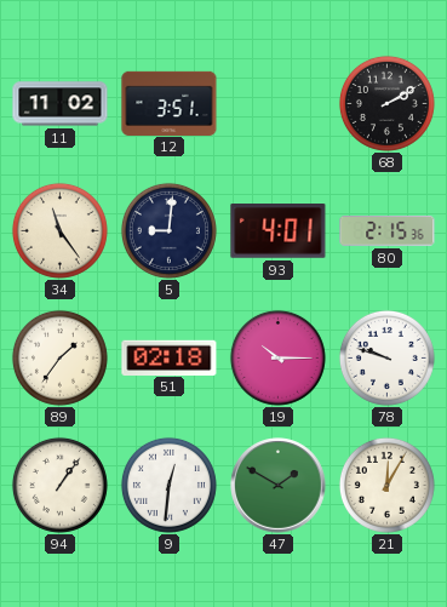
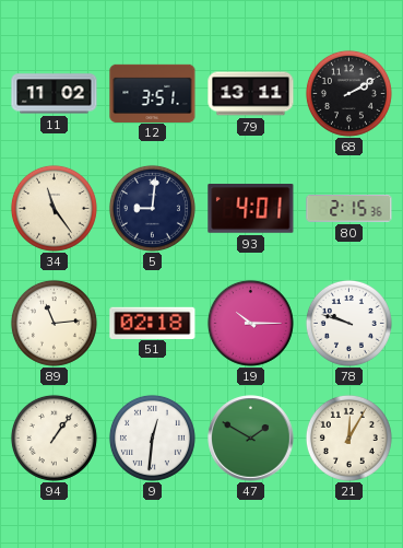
79: none -> 13:11 (251, 94)
89: 1:36 -> 11:14 (54, 323)
